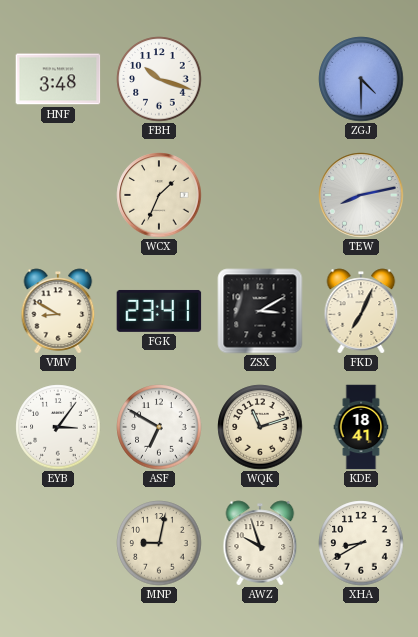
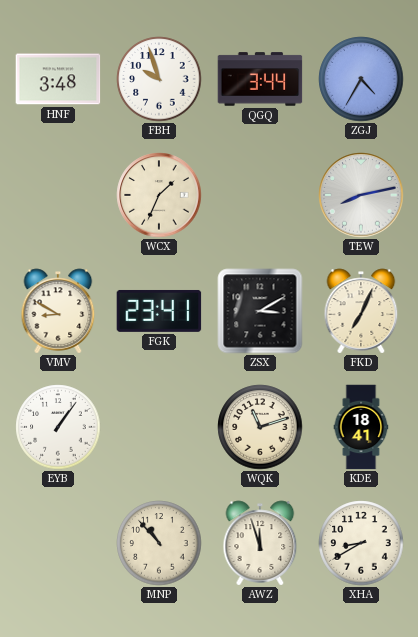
FBH: 10:18 -> 9:57 (159, 79)
QGQ: none -> 3:44 (260, 79)
ZGJ: 4:30 -> 4:35 (361, 79)
EYB: 3:06 -> 1:06 (58, 427)
ASF: 6:50 -> none (159, 427)
MNP: 9:02 -> 10:53 (159, 543)
AWZ: 9:57 -> 11:57 (260, 543)
